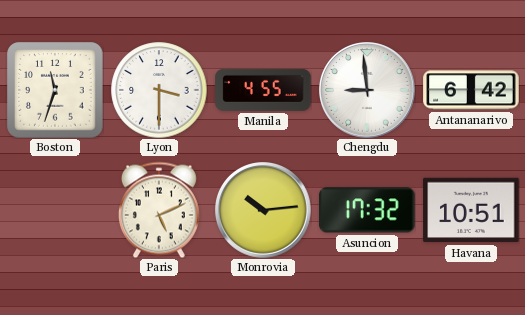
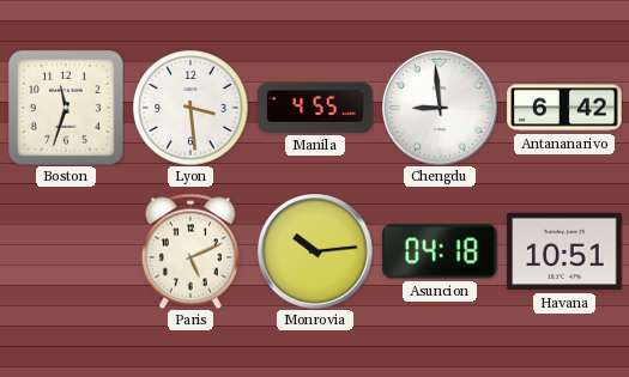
Lyon: 3:30 -> 3:29 (190, 108)
Asuncion: 17:32 -> 04:18 (441, 251)
